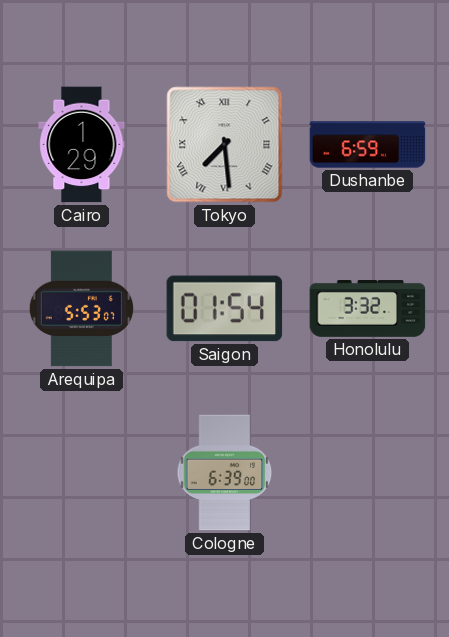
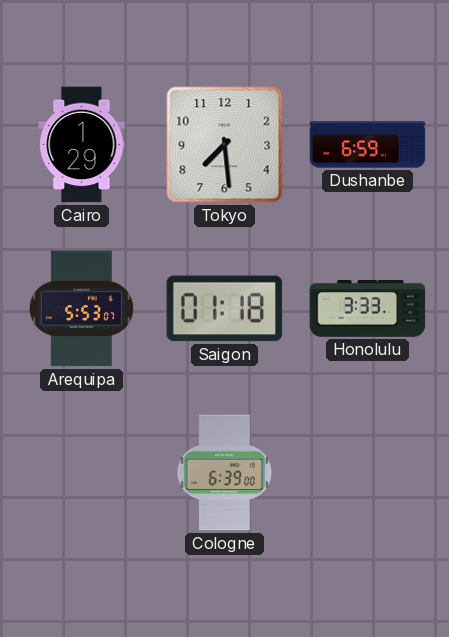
Tokyo numerals: Roman -> Arabic (225, 145)
Saigon: 01:54 -> 01:18 (225, 309)
Honolulu: 3:32 -> 3:33 (368, 309)
